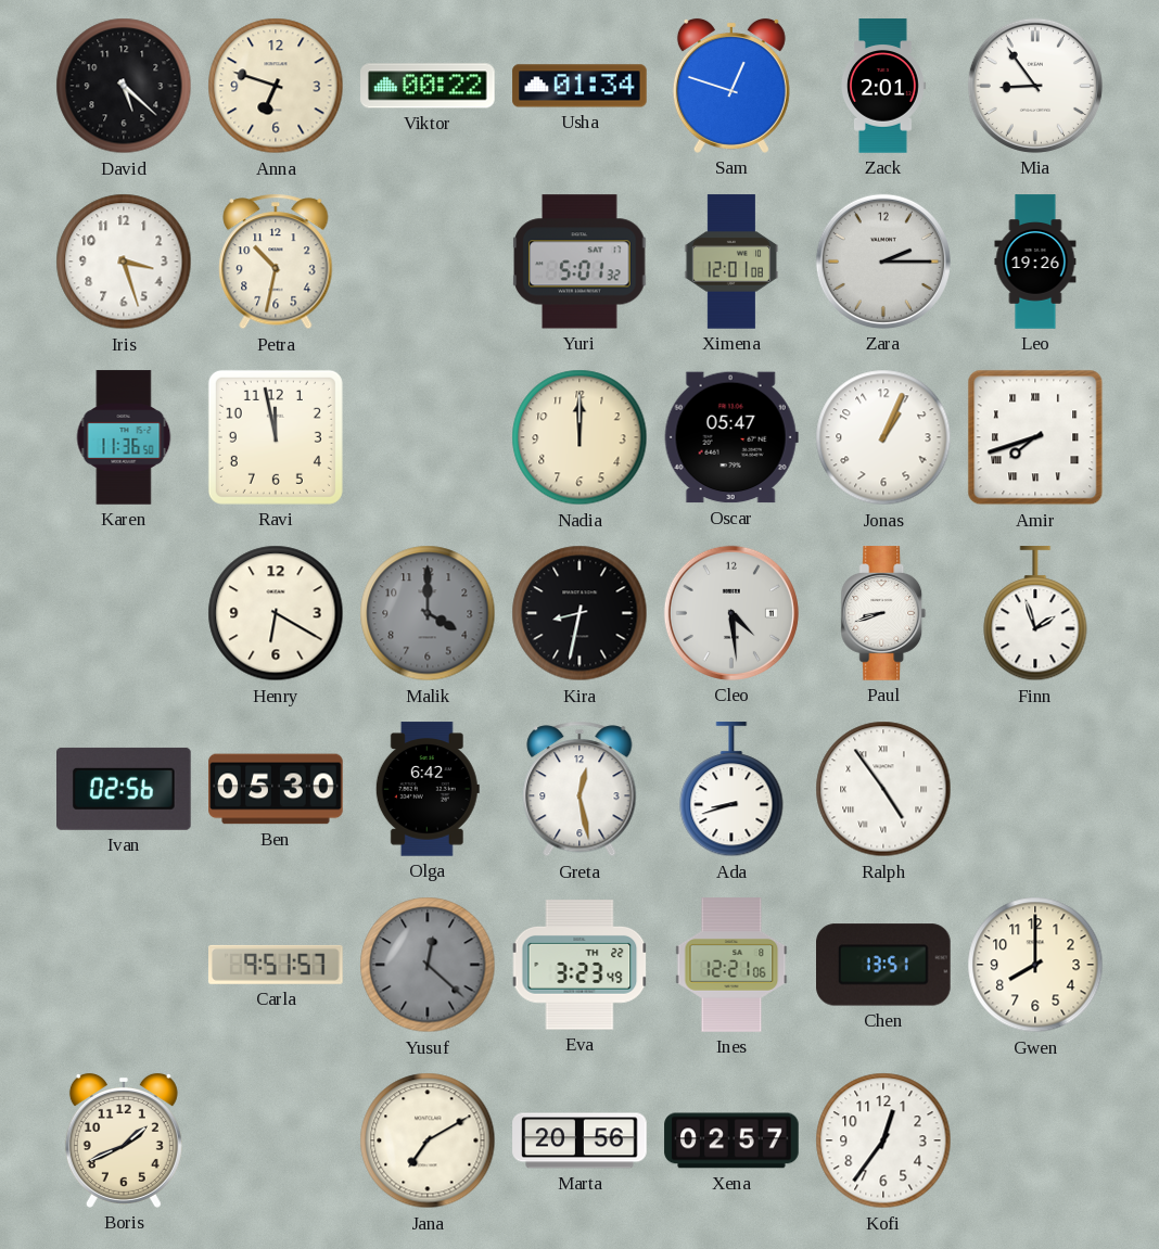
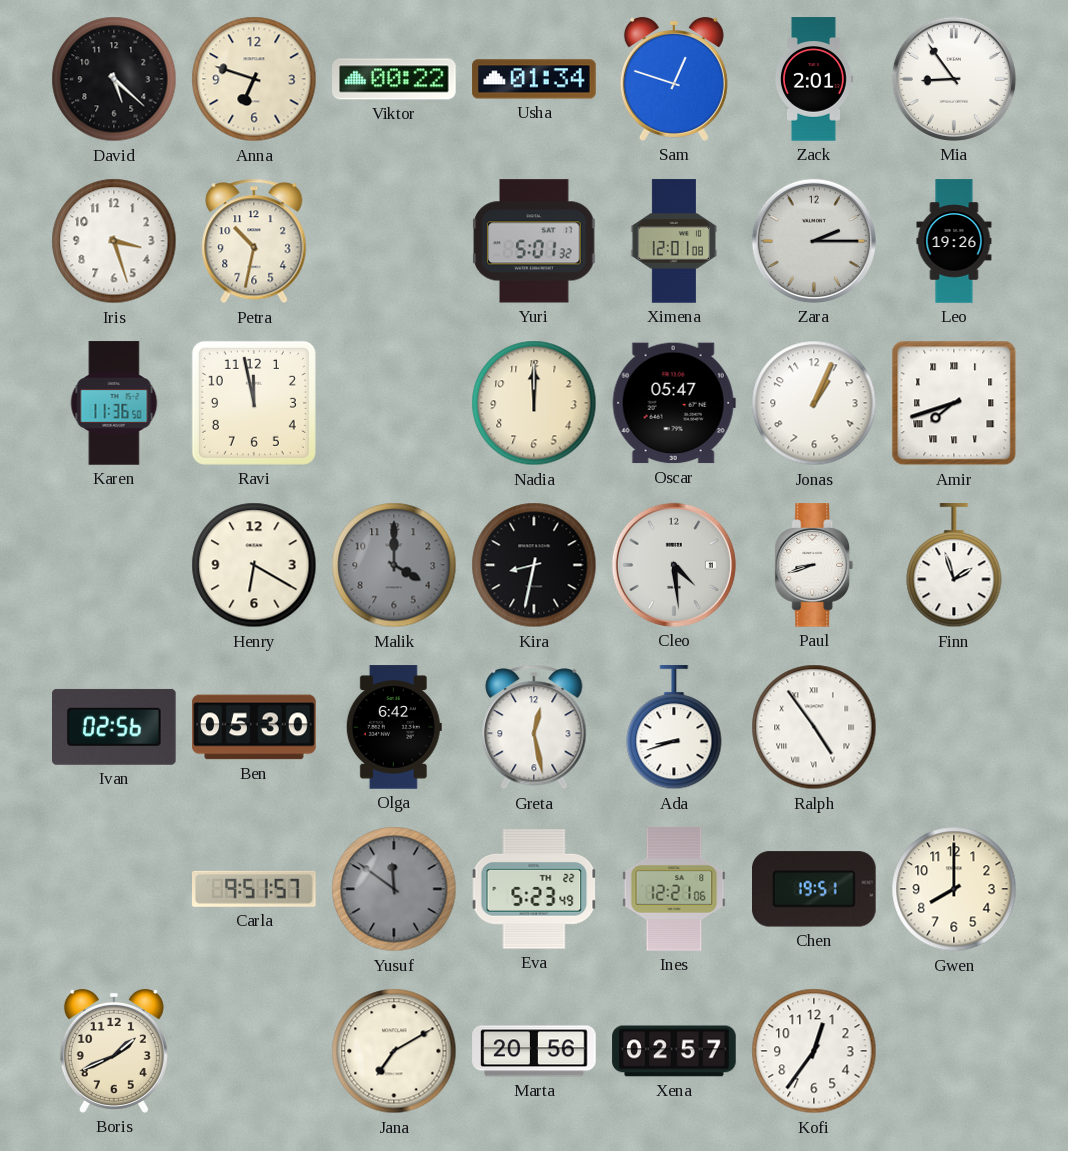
Yusuf: 12:22 -> 11:51 (394, 889)
Eva: 3:23 -> 5:23 (534, 889)
Chen: 13:51 -> 19:51 (815, 889)
